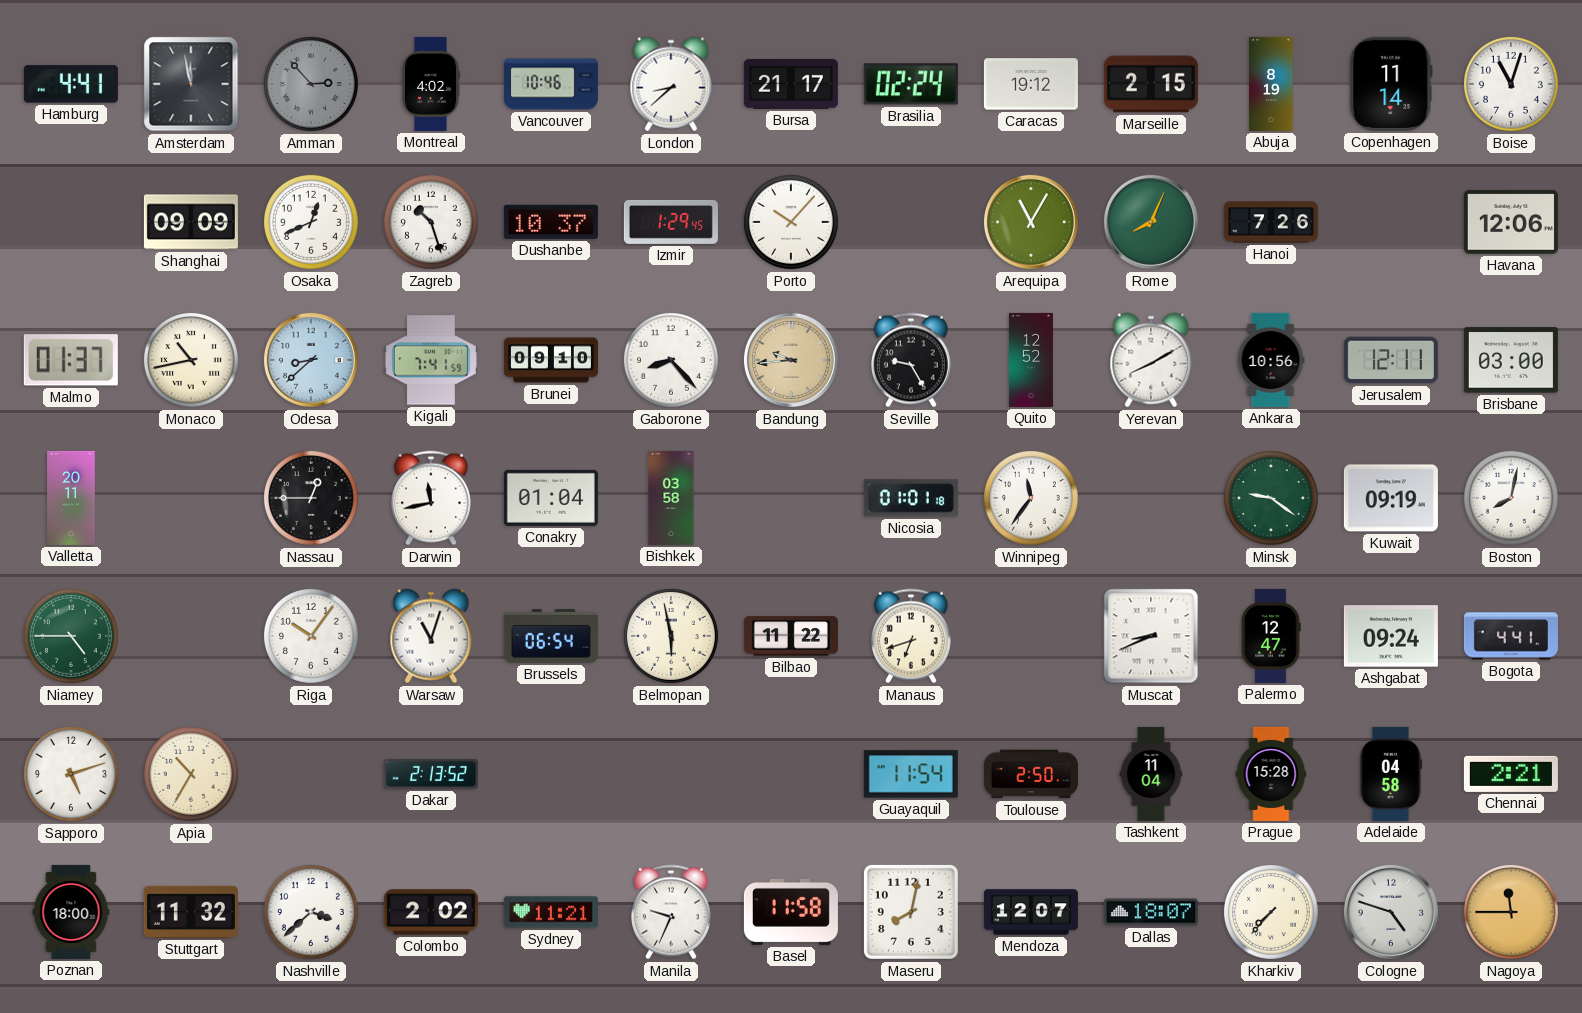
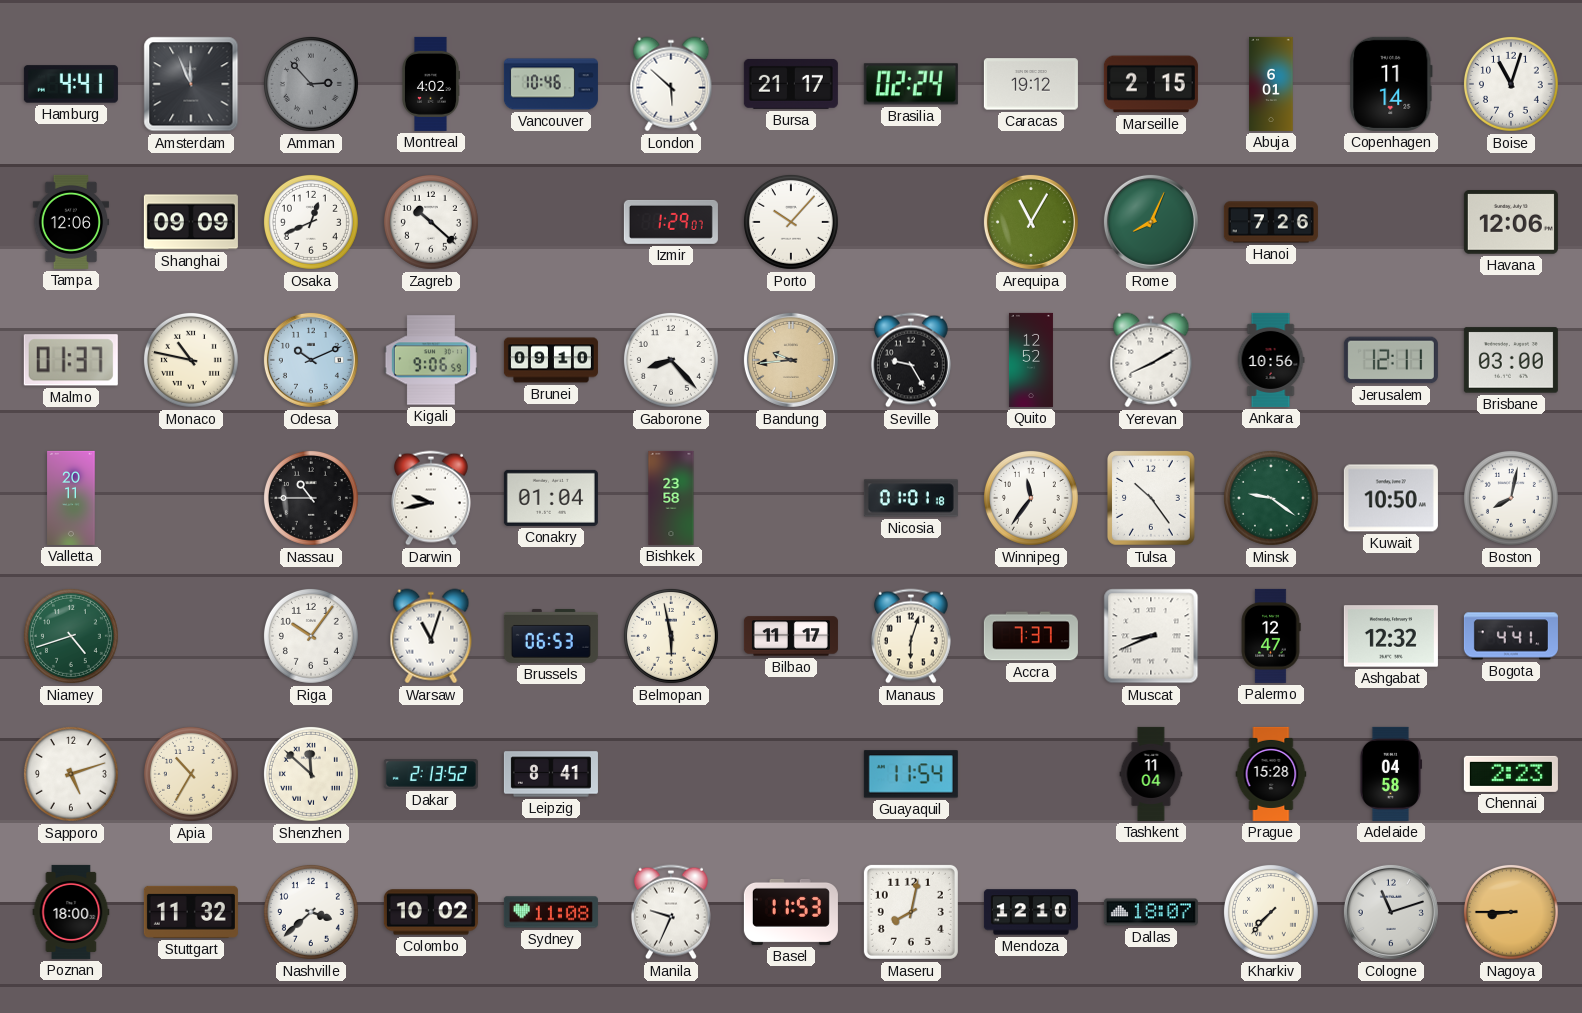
Amsterdam: 11:58 -> 11:56 (191, 84)
London: 8:38 -> 5:52 (671, 84)
Abuja: 8:19 -> 6:01 (1271, 84)
Tampa: none -> 12:06 (70, 222)
Zagreb: 10:27 -> 10:22 (431, 222)
Dushanbe: 10:37 -> none (551, 222)
Izmir: 1:29:45 -> 1:29:07 (671, 222)
Monaco: 10:43 -> 10:47 (191, 360)
Odesa: 8:38 -> 10:11 (311, 360)
Kigali: 7:41 -> 9:06 (431, 360)
Nassau: 12:45 -> 10:45 (311, 498)
Darwin: 11:43 -> 9:43 (431, 498)
Bishkek: 03:58 -> 23:58 (671, 498)
Tulsa: none -> 10:24 (1152, 499)
Kuwait: 09:19 -> 10:50 (1391, 498)
Niamey: 4:45 -> 4:42 (71, 636)
Brussels: 06:54 -> 06:53 (551, 636)
Bilbao: 11:22 -> 11:17 (791, 636)
Manaus: 6:42 -> 6:03 (911, 636)
Accra: none -> 7:37 (1031, 636)
Ashgabat: 09:24 -> 12:32 (1391, 636)
Shenzhen: none -> 11:52 (311, 774)
Leipzig: none -> 8:41 (551, 774)
Toulouse: 2:50 -> none (1031, 774)
Chennai: 2:21 -> 2:23 (1511, 774)
Colombo: 2:02 -> 10:02 (431, 912)
Sydney: 11:21 -> 11:08 (551, 912)
Basel: 11:58 -> 11:53 (791, 912)
Mendoza: 12:07 -> 12:10 (1031, 912)
Cologne: 4:48 -> 11:12 (1391, 912)
Nagoya: 11:45 -> 8:45 (1511, 912)
